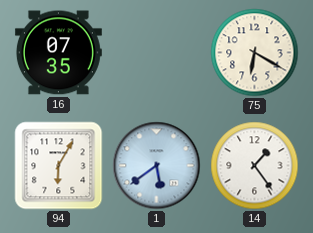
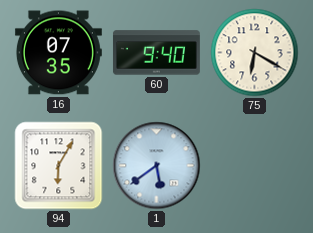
60: none -> 9:40 (156, 53)
14: 1:24 -> none (255, 166)
